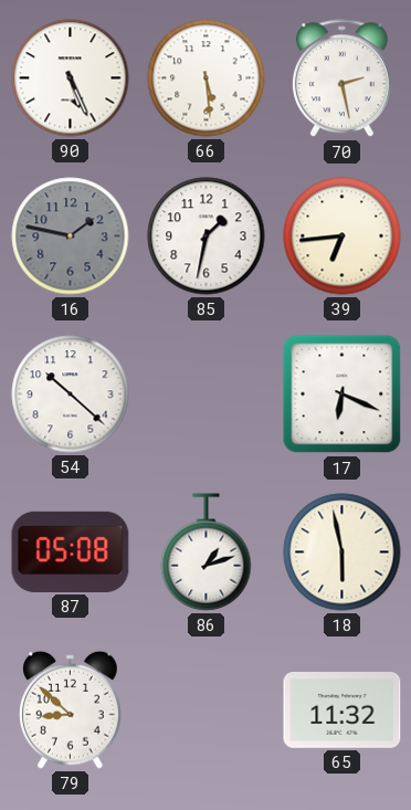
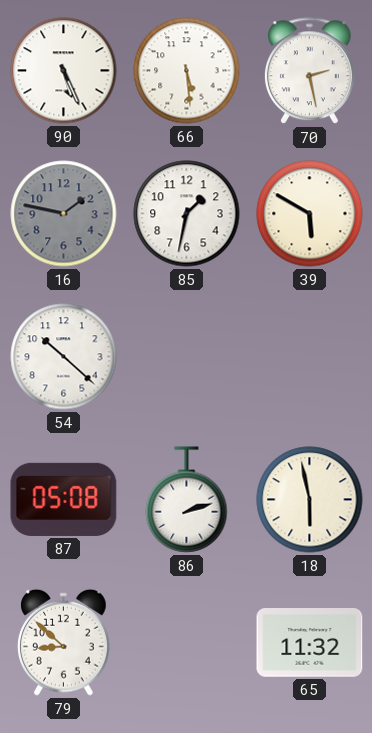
39: 6:44 -> 5:50 (310, 214)
17: 6:19 -> none (342, 395)
86: 1:12 -> 2:12 (187, 500)
